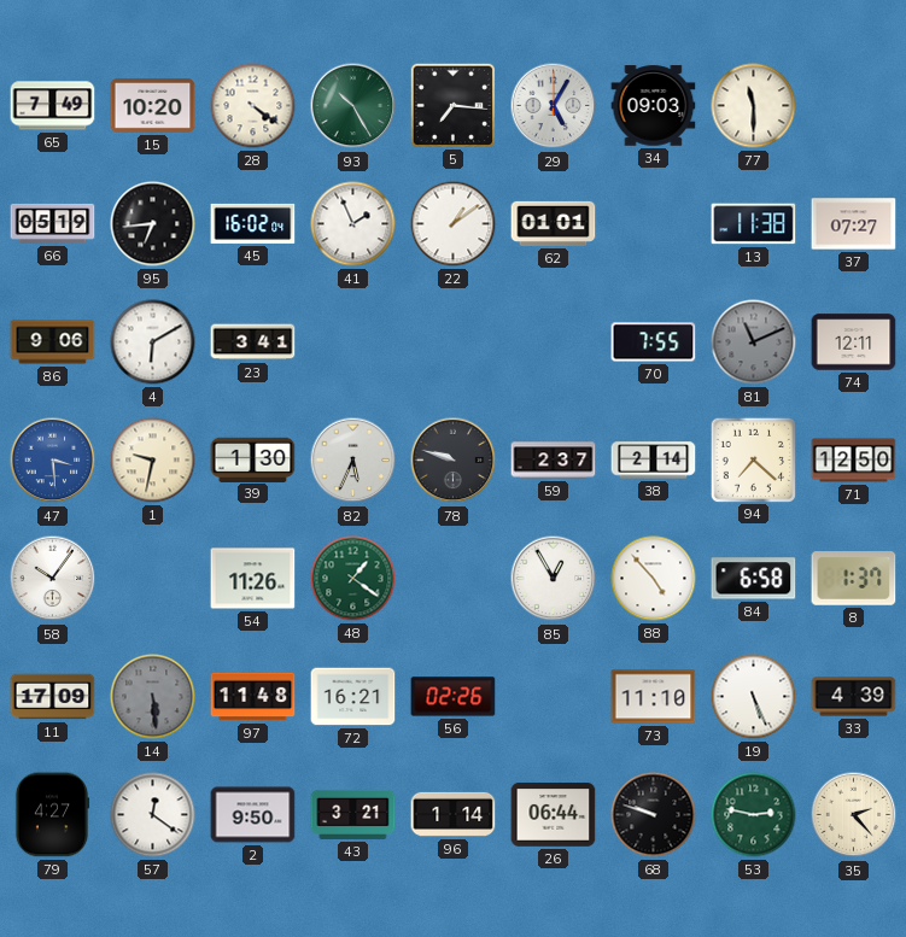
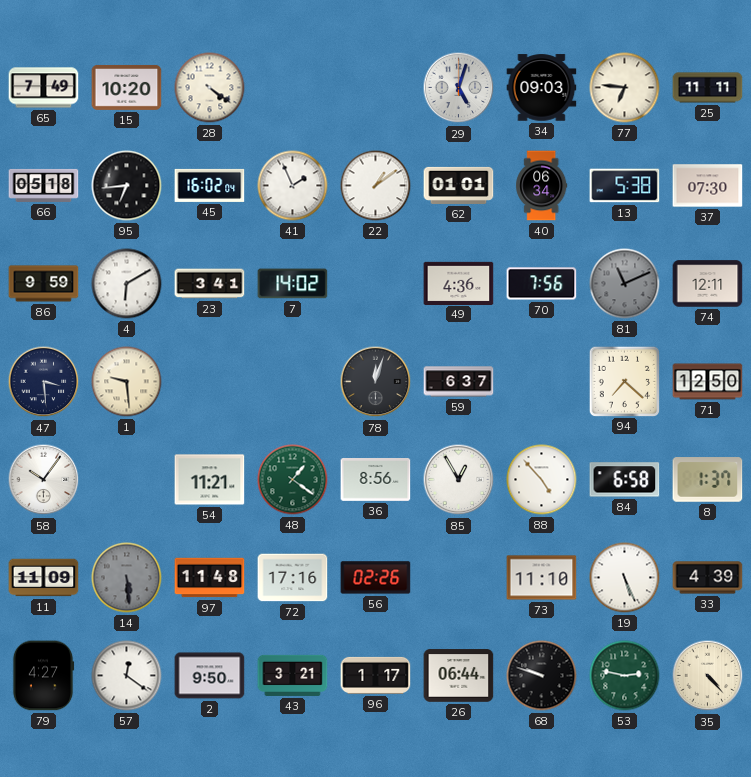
93: 10:25 -> none (353, 106)
5: 7:16 -> none (452, 105)
29: 5:05 -> 5:03 (459, 88)
77: 11:30 -> 6:46 (625, 88)
25: none -> 11:11 (708, 88)
66: 05:19 -> 05:18 (44, 185)
40: none -> 06:34 (542, 186)
13: 11:38 -> 5:38 (625, 186)
37: 07:27 -> 07:30 (708, 186)
86: 9:06 -> 9:59 (44, 284)
7: none -> 14:02 (293, 284)
49: none -> 4:36 (459, 283)
70: 7:55 -> 7:56 (542, 284)
47 dial: blue -> navy (44, 382)
1: 9:32 -> 9:29 (127, 382)
39: 1:30 -> none (253, 459)
82: 5:34 -> none (353, 461)
78: 9:48 -> 12:03 (376, 382)
59: 2:37 -> 6:37 (459, 382)
38: 2:14 -> none (654, 461)
54: 11:26 -> 11:21 (210, 480)
36: none -> 8:56 (376, 480)
11: 17:09 -> 11:09 (44, 578)
72: 16:21 -> 17:16 (293, 578)
96: 1:14 -> 1:17 (376, 675)
35: 2:23 -> 4:23 (708, 676)
